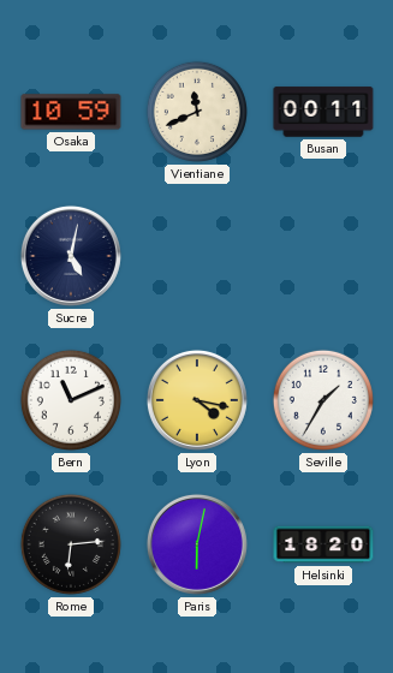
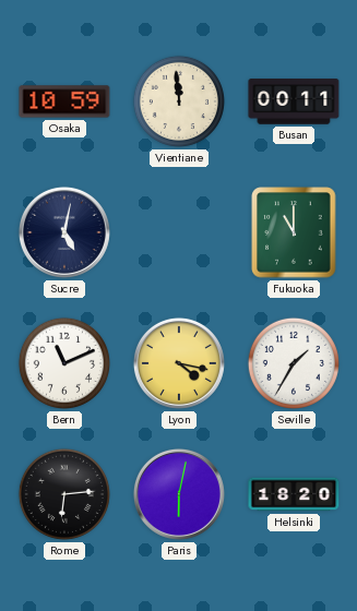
Vientiane: 11:41 -> 11:59 (179, 101)
Fukuoka: none -> 11:00 (294, 232)
